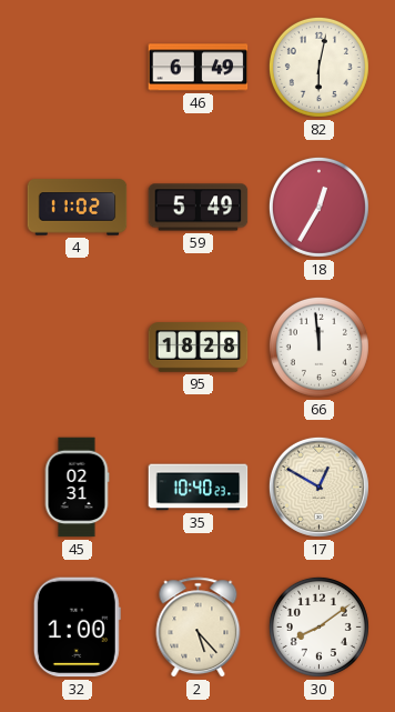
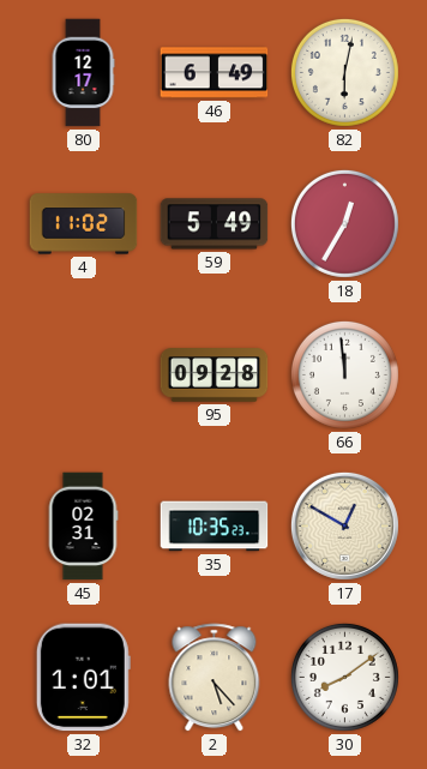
80: none -> 12:17 (83, 73)
95: 18:28 -> 09:28 (215, 376)
35: 10:40 -> 10:35 (215, 527)
32: 1:00 -> 1:01 (83, 678)
